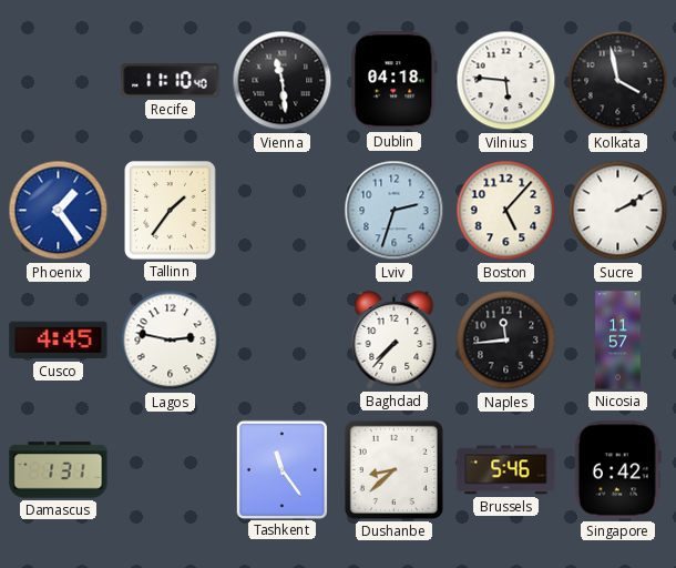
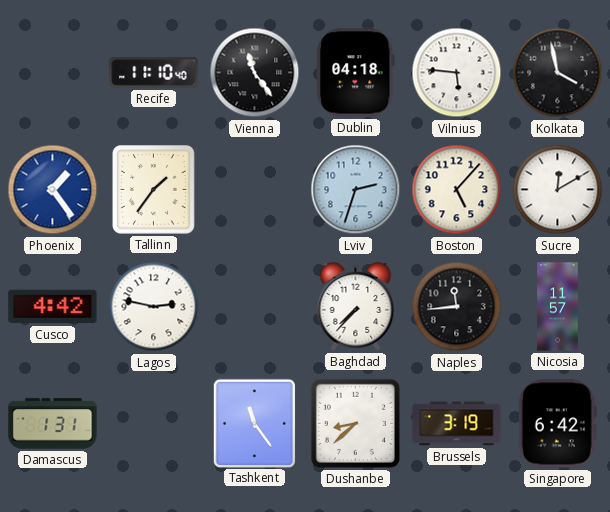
Vienna: 11:29 -> 11:24 (255, 73)
Sucre: 2:10 -> 12:10 (558, 190)
Cusco: 4:45 -> 4:42 (53, 307)
Brussels: 5:46 -> 3:19 (457, 424)
